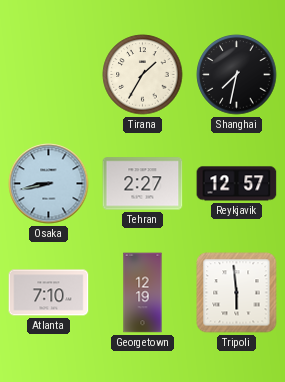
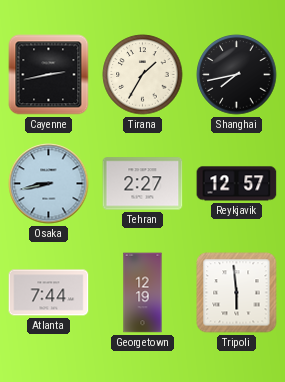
Cayenne: none -> 2:43 (49, 75)
Shanghai: 7:32 -> 7:43 (237, 75)
Atlanta: 7:10 -> 7:44 (49, 293)
